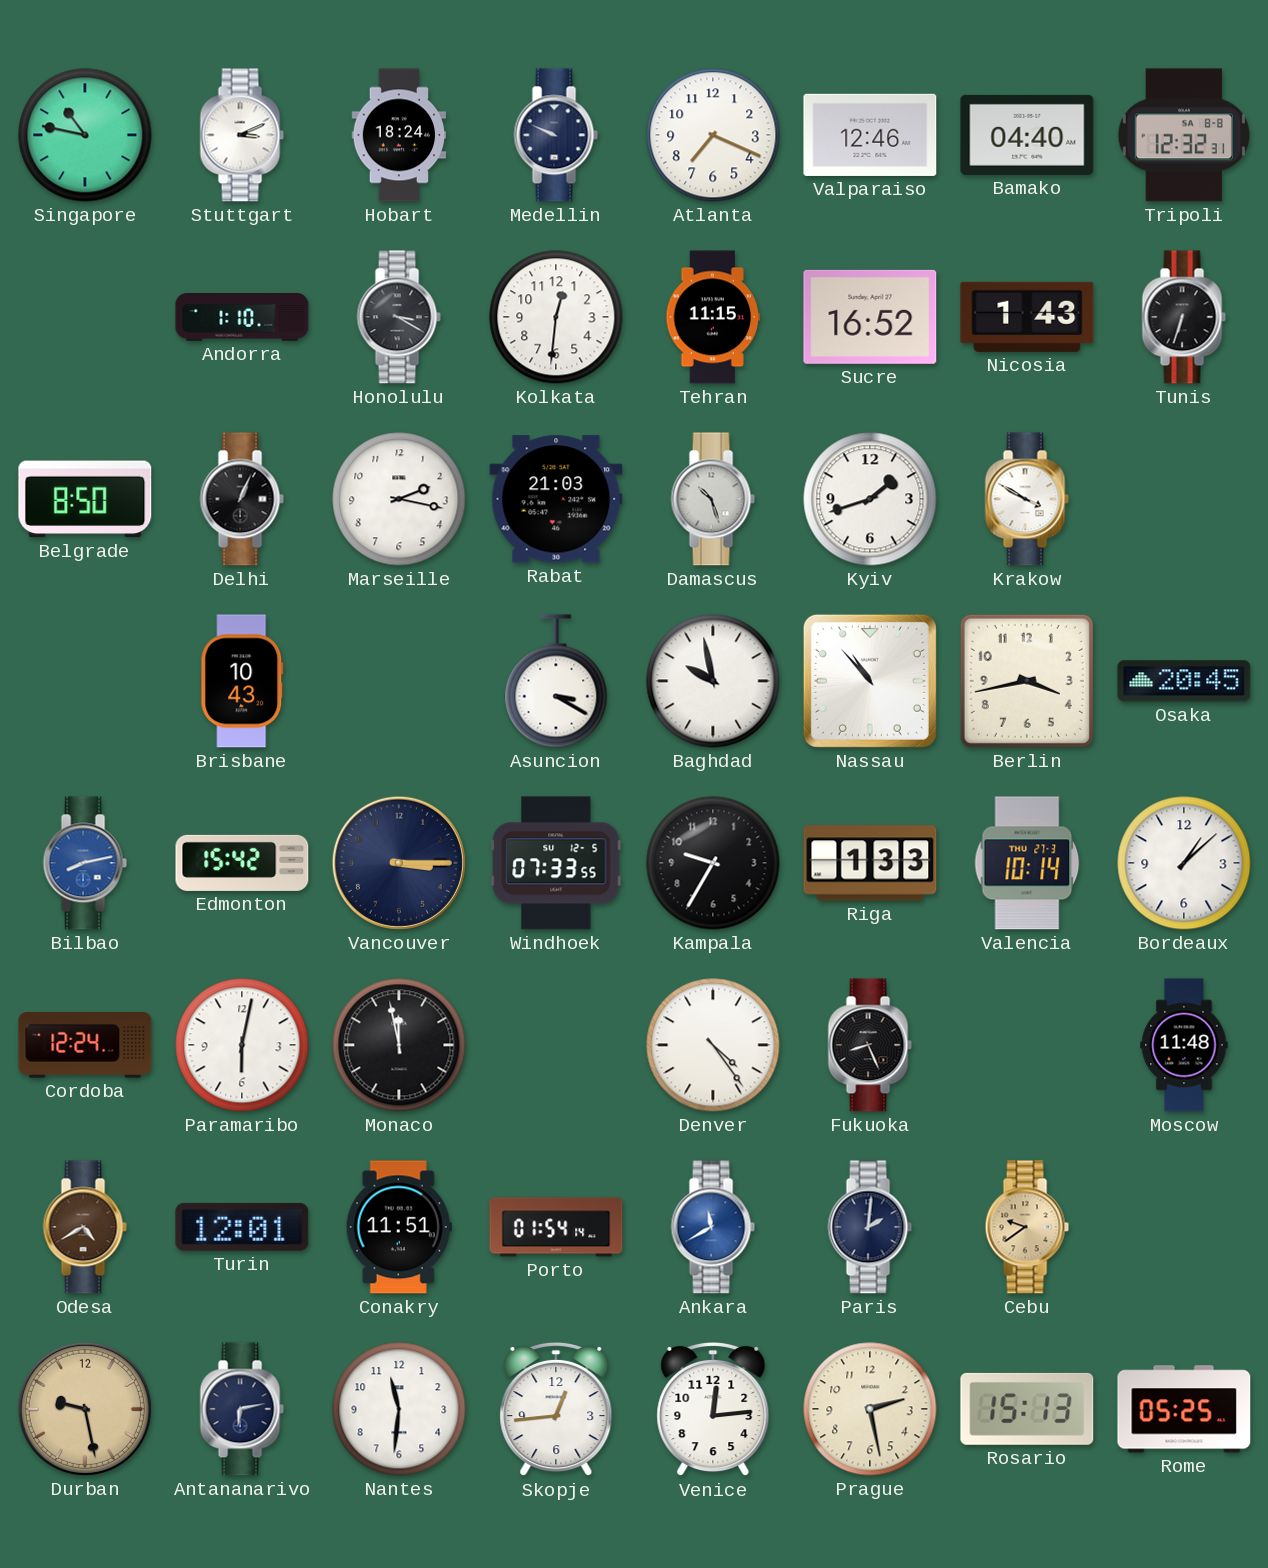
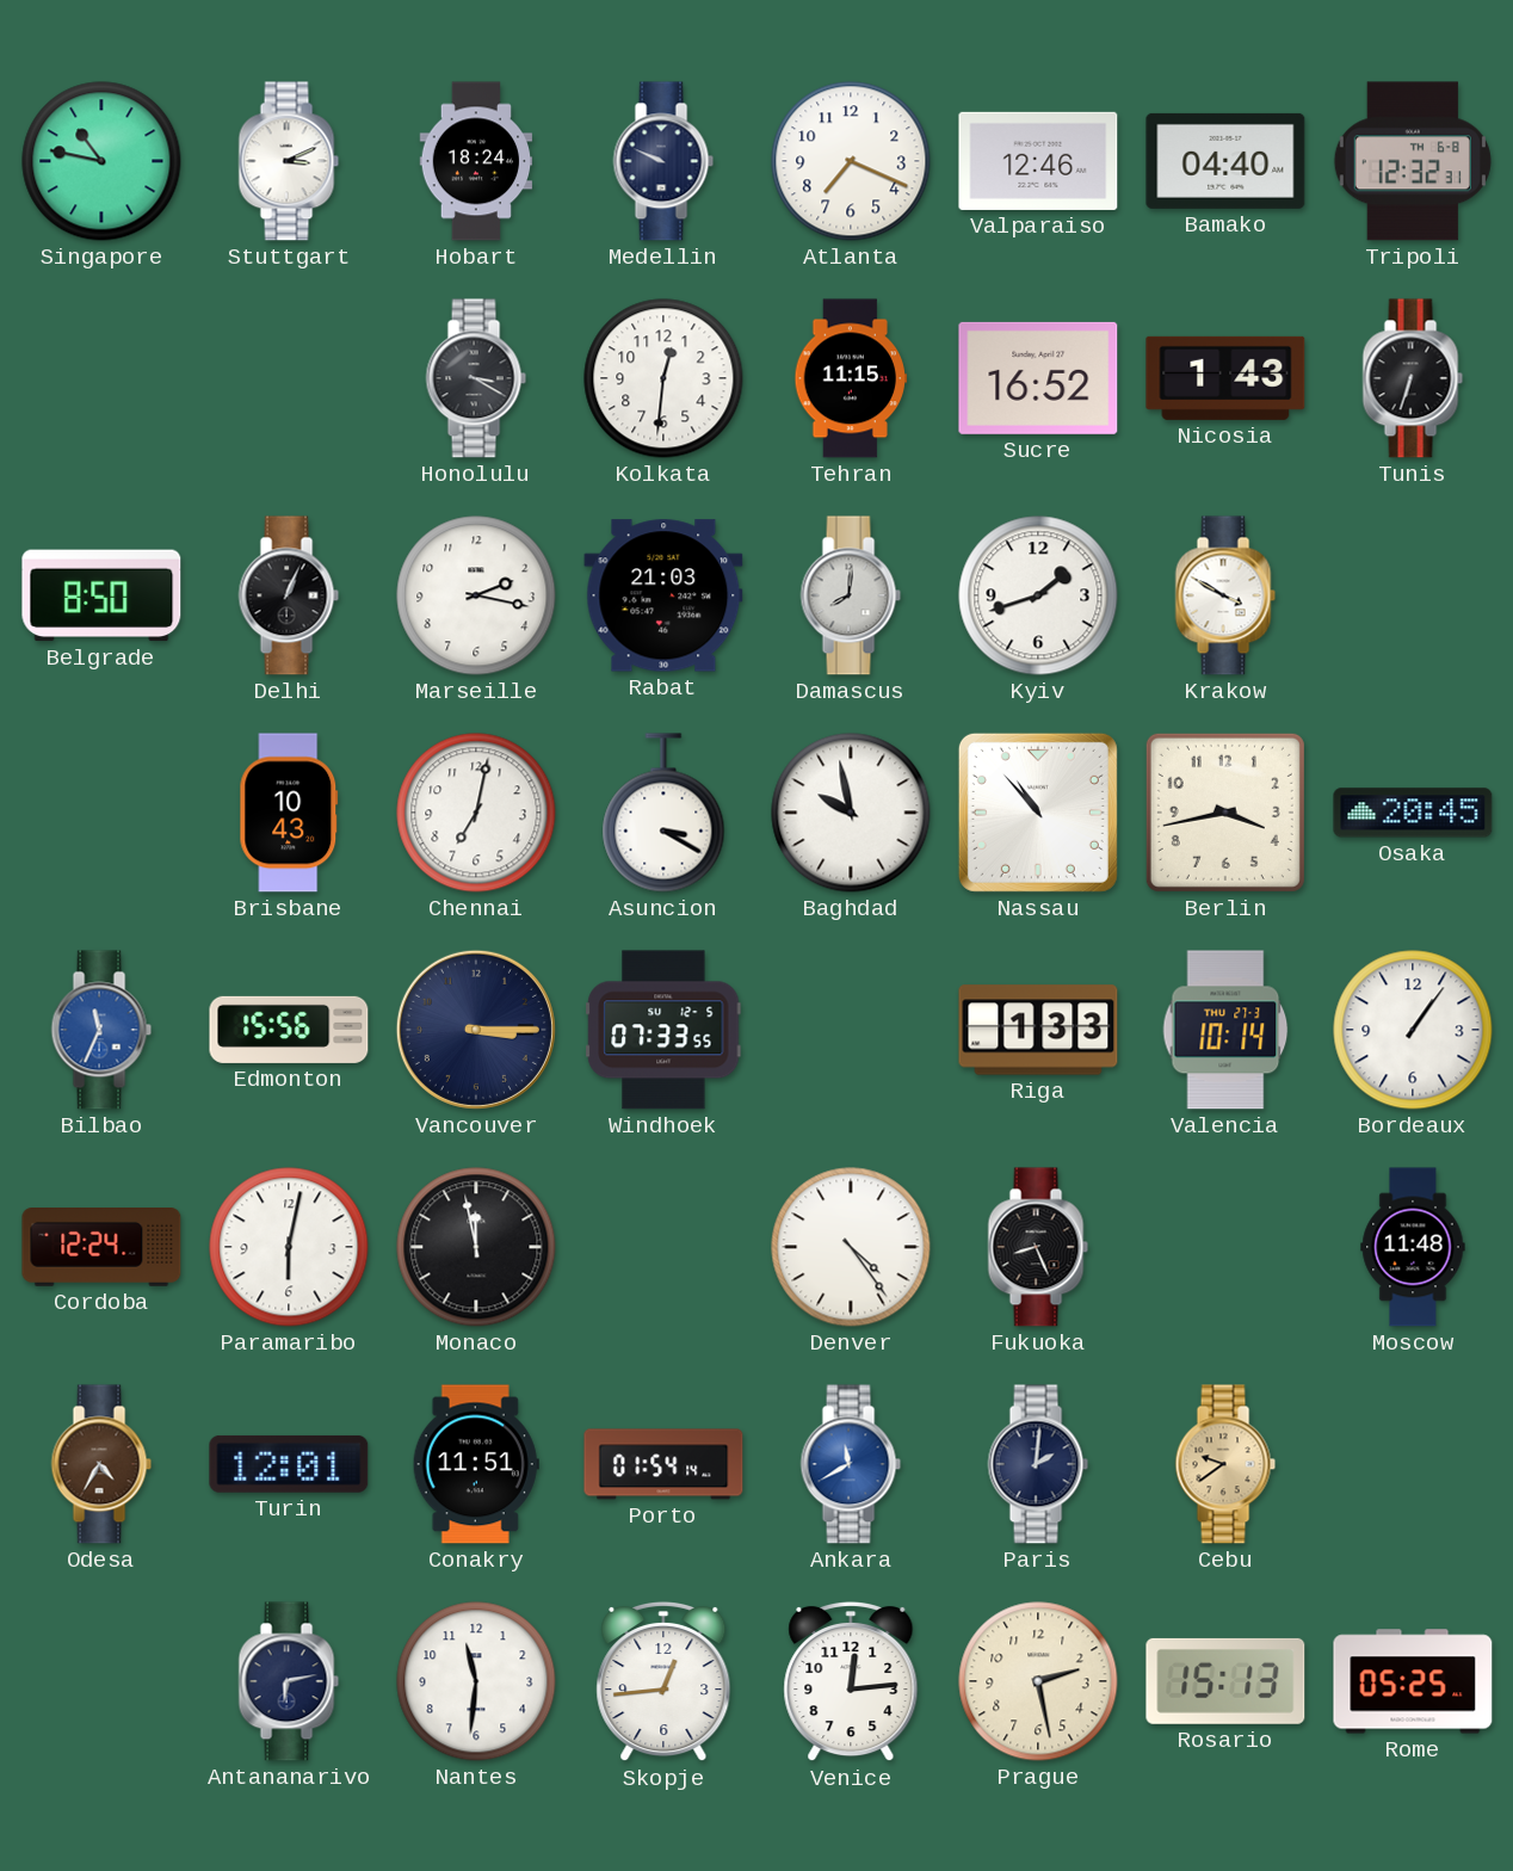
Tripoli date: SA 8-8 -> TH 6-8 (1413, 161)
Andorra: 1:10 -> none (242, 318)
Damascus: 10:27 -> 8:01 (851, 595)
Chennai: none -> 7:02 (476, 813)
Bilbao: 8:13 -> 11:34 (101, 1030)
Edmonton: 15:42 -> 15:56 (289, 1030)
Kampala: 9:35 -> none (713, 863)
Bordeaux: 1:08 -> 1:06 (1413, 1030)
Odesa: 4:40 -> 4:35 (101, 1464)
Durban: 9:28 -> none (85, 1409)
